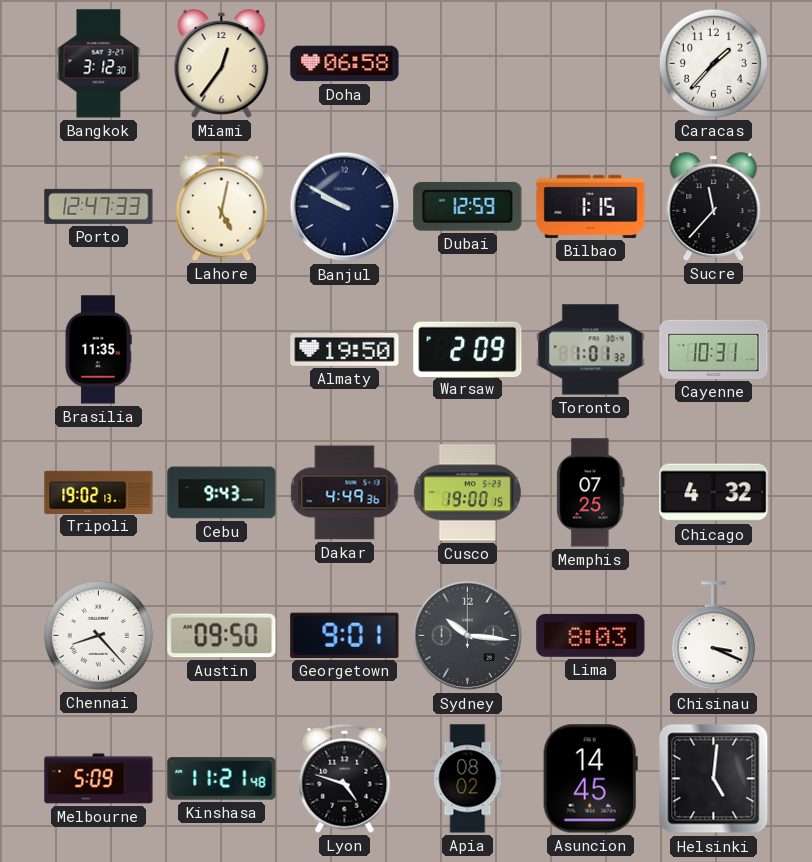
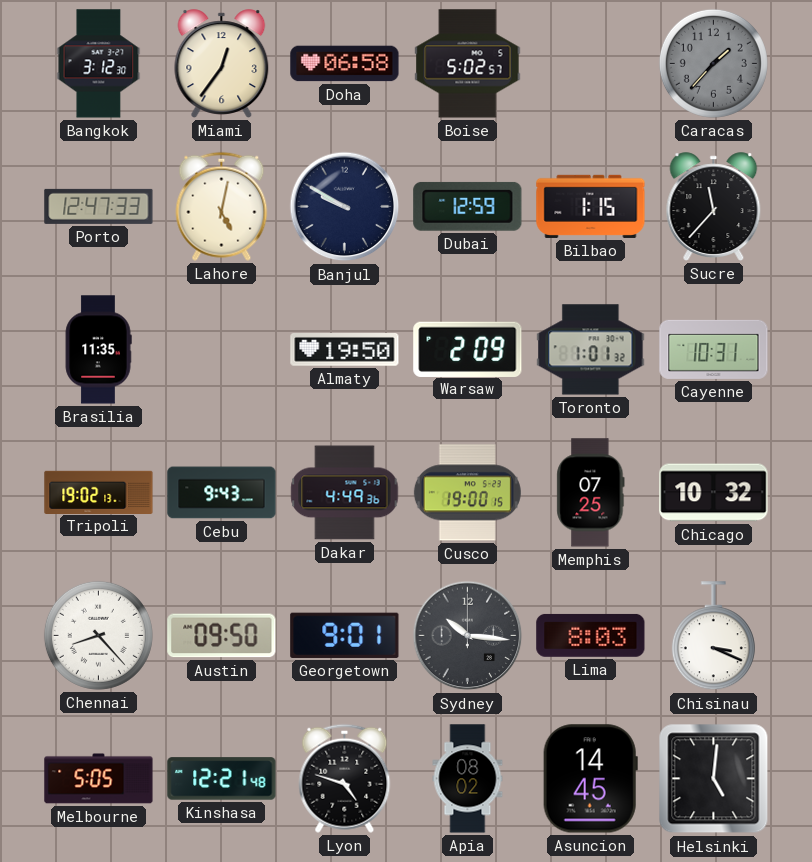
Boise: none -> 5:02 (468, 64)
Caracas dial: white -> grey (713, 63)
Chicago: 4:32 -> 10:32 (714, 493)
Melbourne: 5:09 -> 5:05 (99, 779)
Kinshasa: 11:21 -> 12:21 (222, 779)
